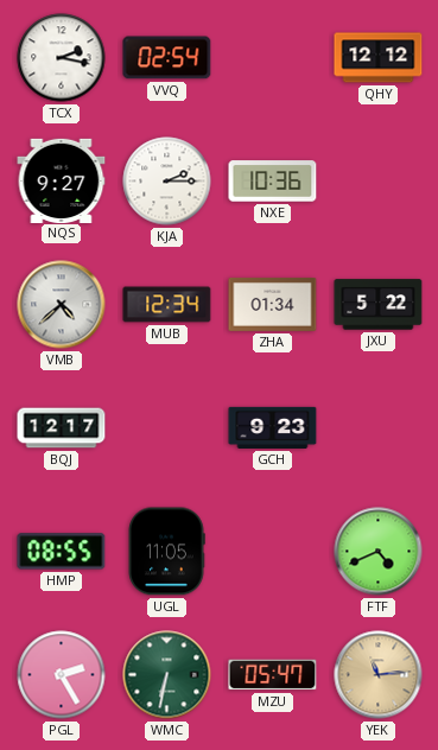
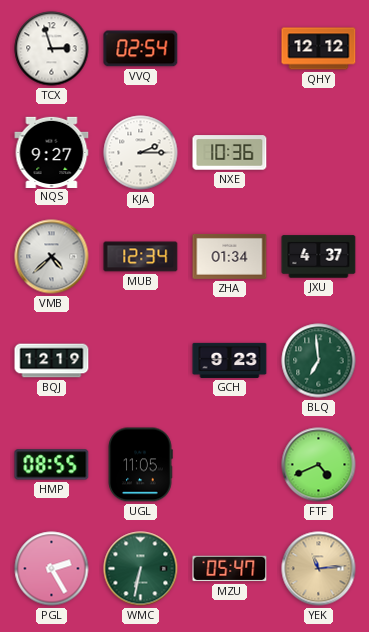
TCX: 2:17 -> 2:57 (52, 49)
JXU: 5:22 -> 4:37 (319, 257)
BQJ: 12:17 -> 12:19 (52, 361)
BLQ: none -> 6:59 (319, 361)
